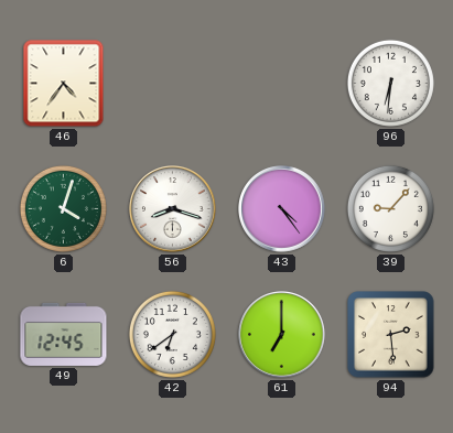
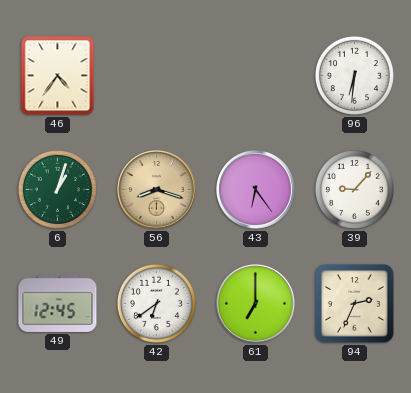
6: 4:03 -> 1:03 (57, 189)
56 dial: white -> champagne (157, 190)
43: 4:24 -> 6:24 (256, 190)
94: 2:29 -> 2:34 (355, 304)
